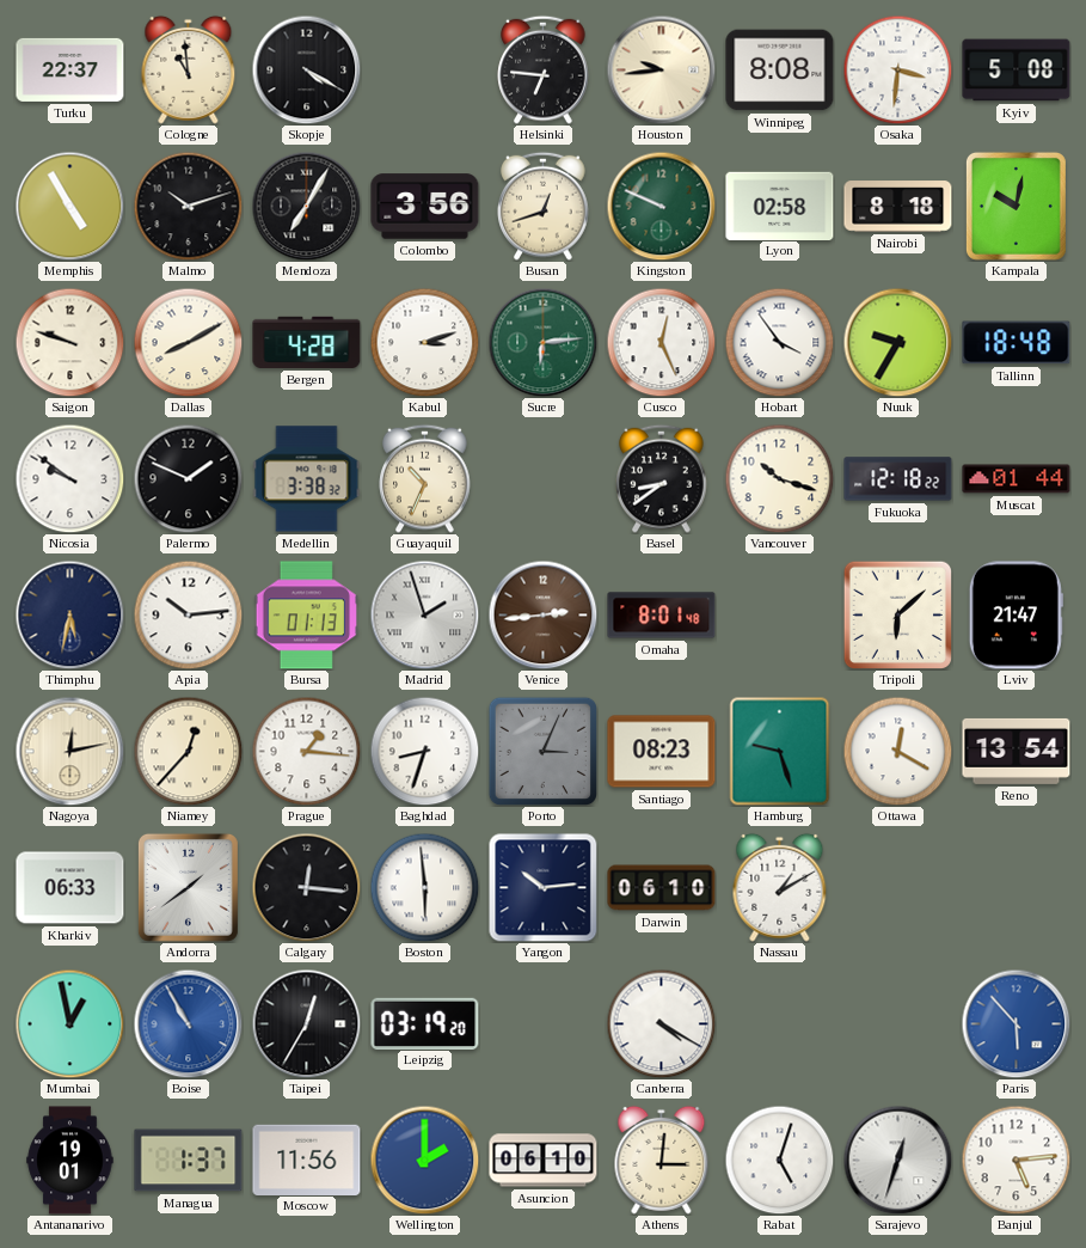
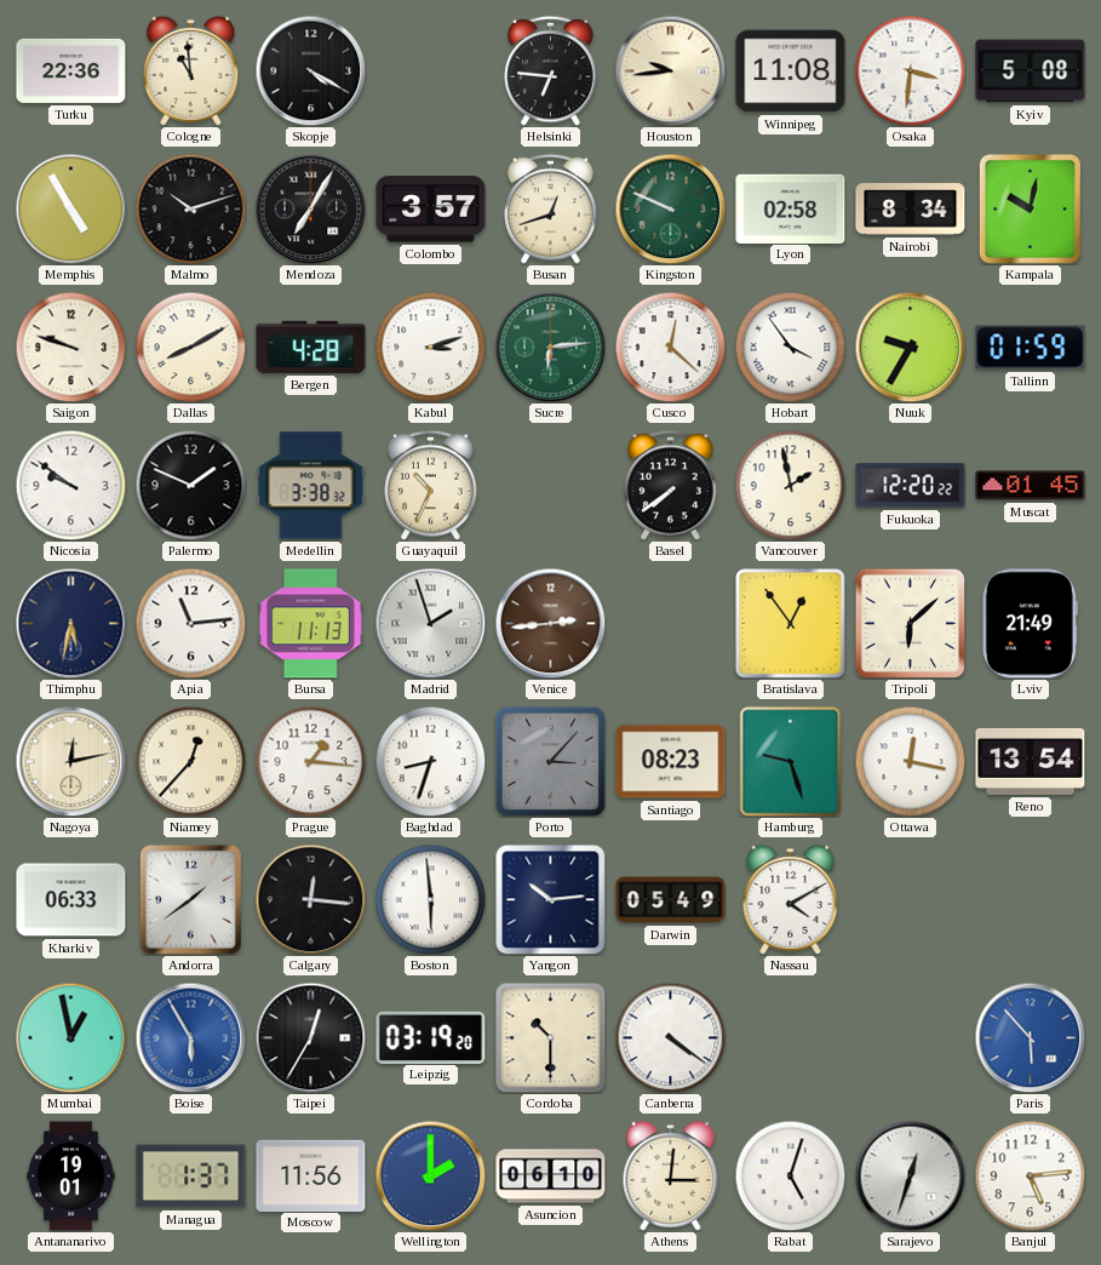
Turku: 22:37 -> 22:36 (71, 70)
Winnipeg: 8:08 -> 11:08 (791, 71)
Colombo: 3:56 -> 3:57 (431, 210)
Nairobi: 8:18 -> 8:34 (911, 210)
Cusco: 12:26 -> 12:22 (670, 347)
Tallinn: 18:48 -> 01:59 (1031, 348)
Basel: 8:39 -> 7:39 (671, 485)
Vancouver: 10:18 -> 1:58 (790, 485)
Fukuoka: 12:18 -> 12:20 (911, 486)
Muscat: 01:44 -> 01:45 (1031, 486)
Apia: 10:14 -> 11:14 (190, 623)
Bursa: 01:13 -> 11:13 (310, 624)
Omaha: 8:01 -> none (662, 616)
Bratislava: none -> 12:54 (791, 624)
Lviv: 21:47 -> 21:49 (1030, 624)
Porto: 3:04 -> 3:07 (550, 761)
Ottawa: 12:20 -> 12:17 (910, 761)
Darwin: 06:10 -> 05:49 (671, 900)
Nassau: 1:10 -> 4:10 (791, 899)
Boise: 10:55 -> 5:55 (190, 1037)
Cordoba: none -> 10:30 (551, 1038)
Canberra: 4:20 -> 4:21 (670, 1037)
